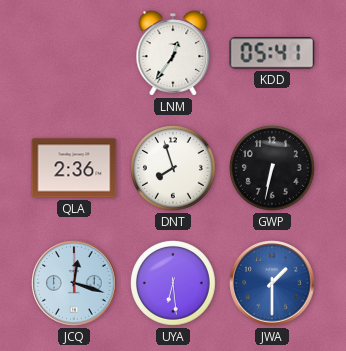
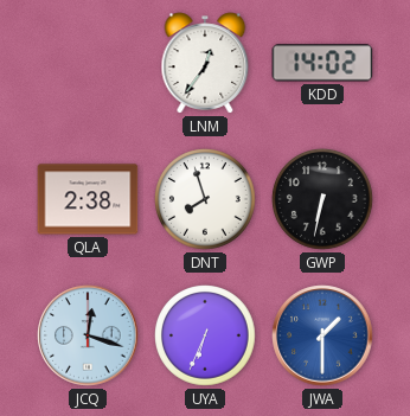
KDD: 05:41 -> 14:02 (322, 63)
QLA: 2:36 -> 2:38 (88, 199)
UYA: 6:29 -> 6:34 (206, 337)
